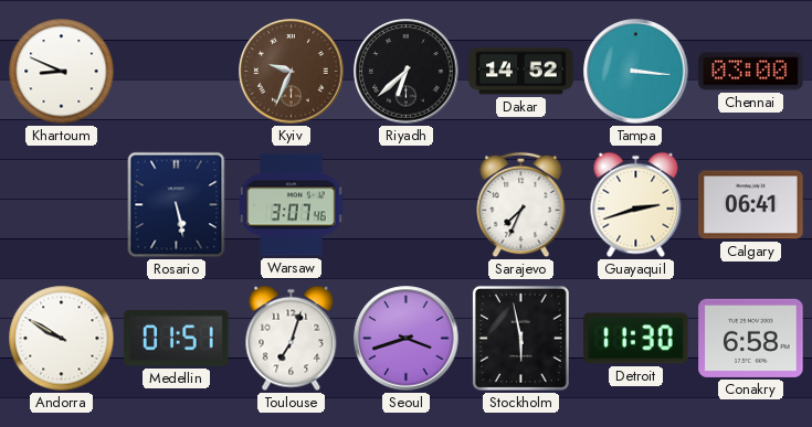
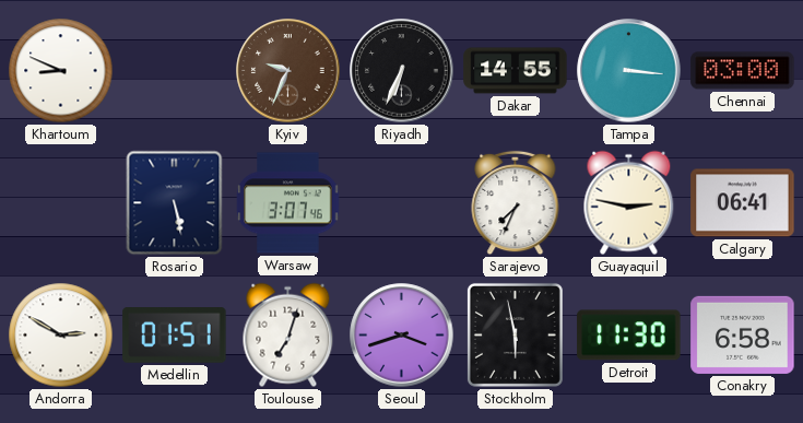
Riyadh: 6:38 -> 6:34 (402, 71)
Dakar: 14:52 -> 14:55 (516, 71)
Guayaquil: 2:42 -> 2:47 (629, 203)
Andorra: 9:50 -> 2:50 (61, 336)
